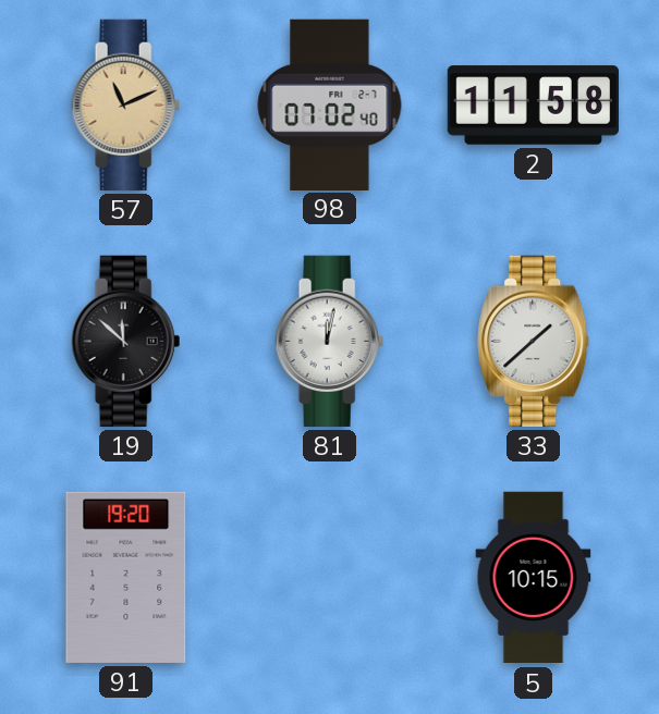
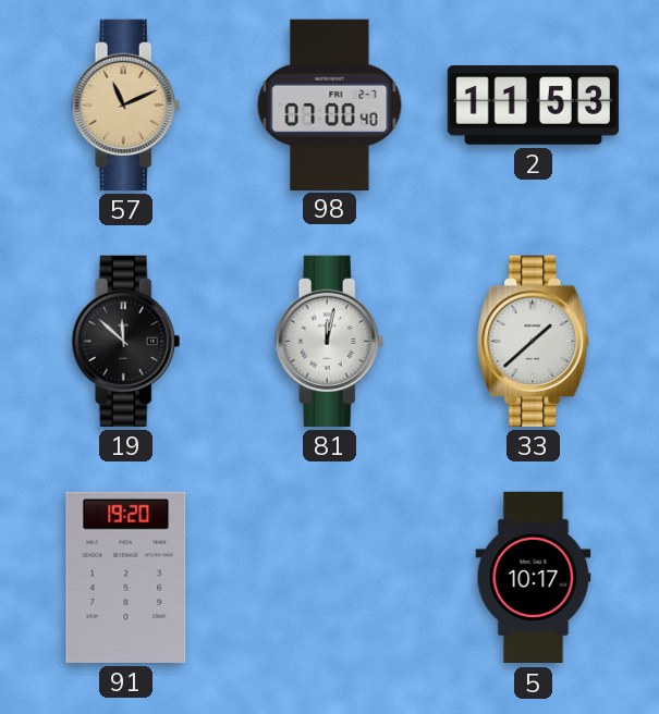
98: 07:02 -> 07:00 (330, 104)
2: 11:58 -> 11:53 (533, 106)
5: 10:15 -> 10:17 (534, 578)
